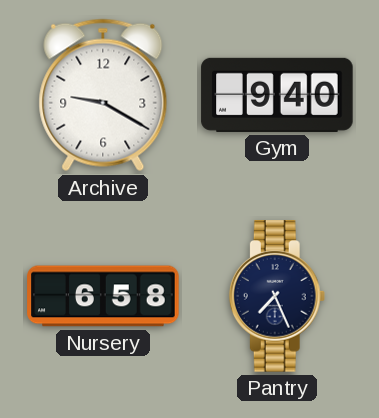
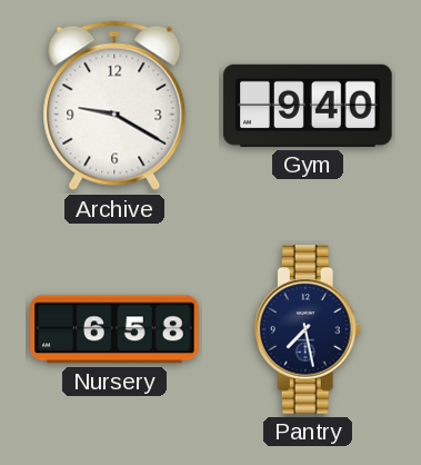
Pantry: 7:26 -> 7:28 (308, 329)
